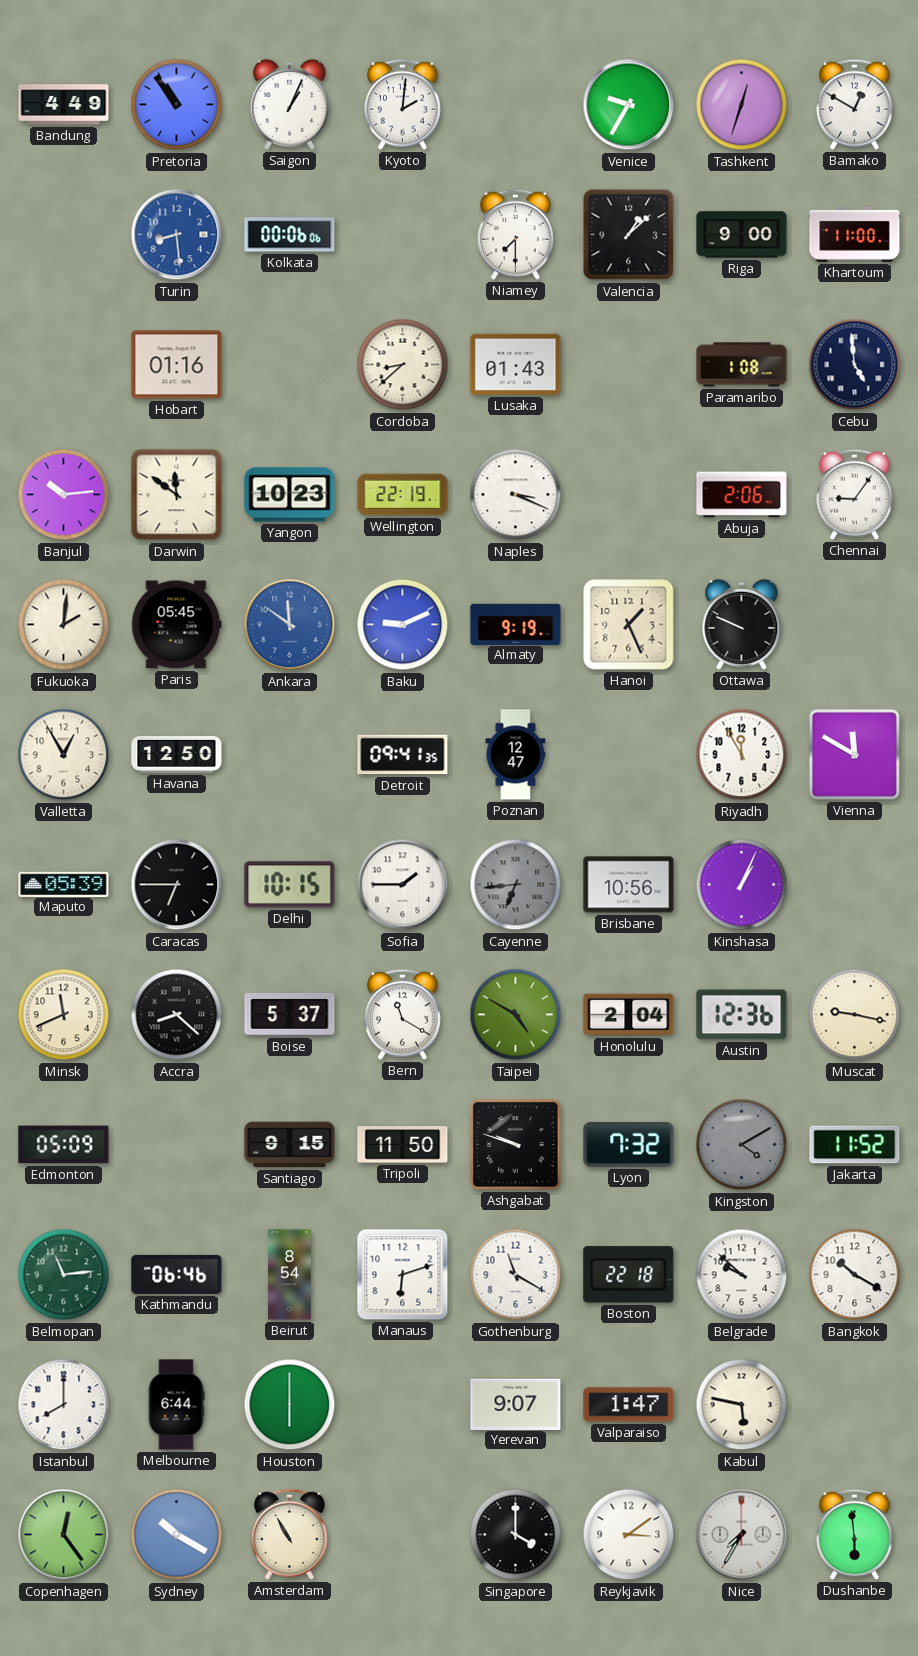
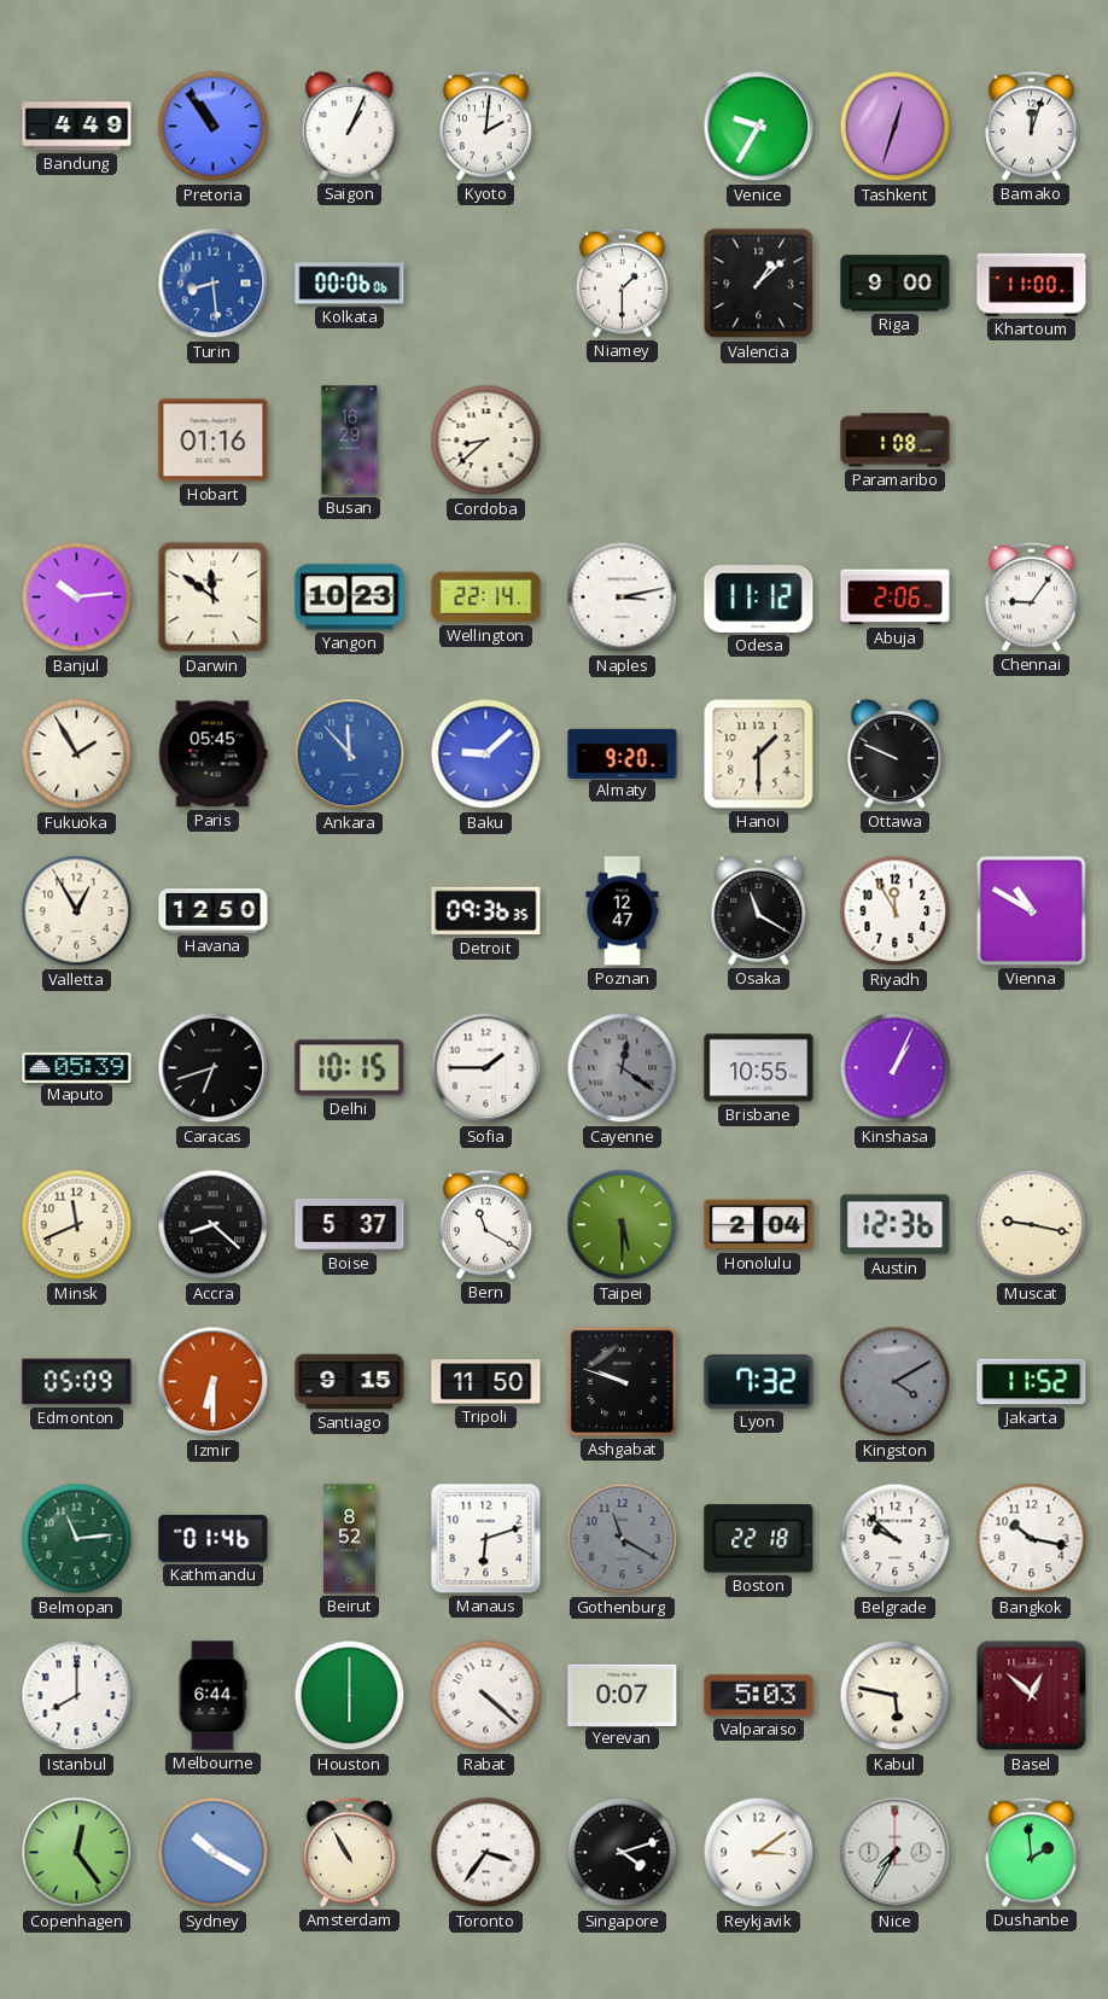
Bamako: 12:50 -> 12:03 (1031, 126)
Niamey: 7:30 -> 1:30 (622, 282)
Busan: none -> 16:29 (350, 441)
Lusaka: 01:43 -> none (516, 364)
Cebu: 4:59 -> none (855, 365)
Wellington: 22:19 -> 22:14 (486, 598)
Naples: 3:19 -> 3:13 (623, 598)
Odesa: none -> 11:12 (759, 596)
Fukuoka: 2:01 -> 1:55 (77, 754)
Ankara: 11:51 -> 11:53 (350, 754)
Baku: 9:11 -> 9:08 (486, 754)
Almaty: 9:19 -> 9:20 (623, 753)
Hanoi: 1:26 -> 1:30 (759, 754)
Detroit: 09:41 -> 09:36 (486, 911)
Osaka: none -> 11:20 (759, 910)
Vienna: 11:50 -> 10:50 (1031, 910)
Caracas: 6:45 -> 6:42 (214, 1068)
Cayenne: 6:44 -> 12:21 (623, 1068)
Brisbane: 10:56 -> 10:55 (759, 1068)
Taipei: 4:50 -> 5:30 (623, 1225)
Izmir: none -> 6:30 (214, 1382)
Kathmandu: 06:46 -> 01:46 (214, 1538)
Beirut: 8:54 -> 8:52 (350, 1539)
Gothenburg dial: white -> grey (623, 1539)
Bangkok: 10:20 -> 10:17 (1032, 1539)
Rabat: none -> 4:22 (486, 1696)
Yerevan: 9:07 -> 0:07 (623, 1695)
Valparaiso: 1:47 -> 5:03 (759, 1696)
Basel: none -> 12:52 (1032, 1696)
Toronto: none -> 3:36 (486, 1853)
Singapore: 4:00 -> 4:12 (623, 1853)
Dushanbe: 5:59 -> 1:59 (1031, 1852)
